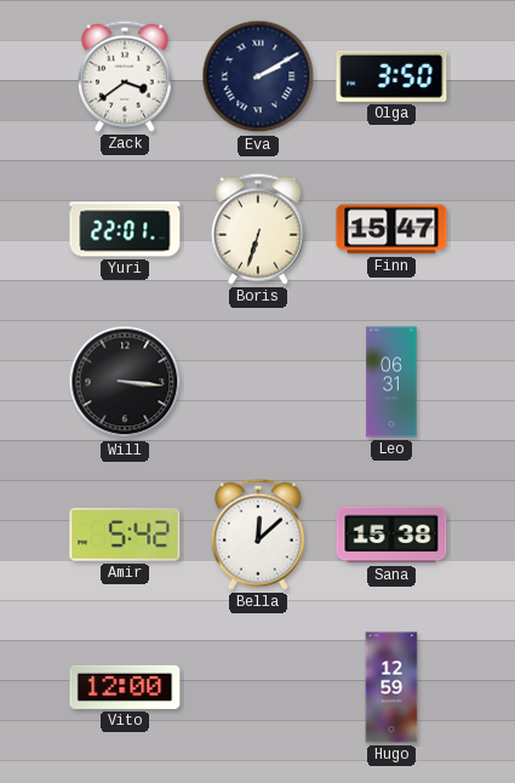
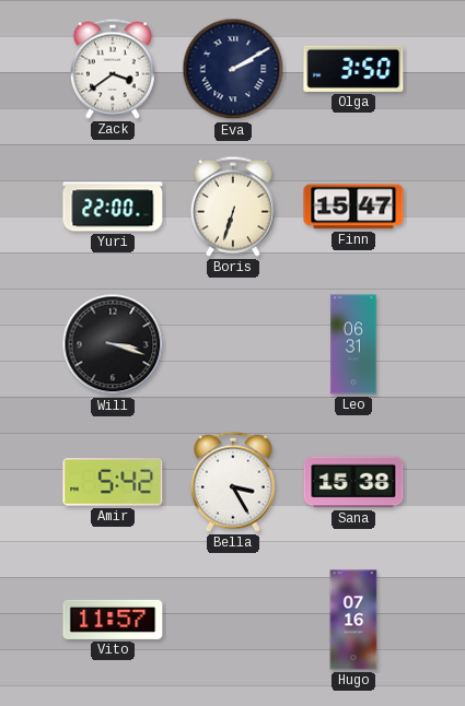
Yuri: 22:01 -> 22:00 (113, 207)
Will: 3:16 -> 3:18 (113, 344)
Bella: 12:08 -> 3:25 (233, 482)
Vito: 12:00 -> 11:57 (113, 620)
Hugo: 12:59 -> 07:16 (353, 620)
